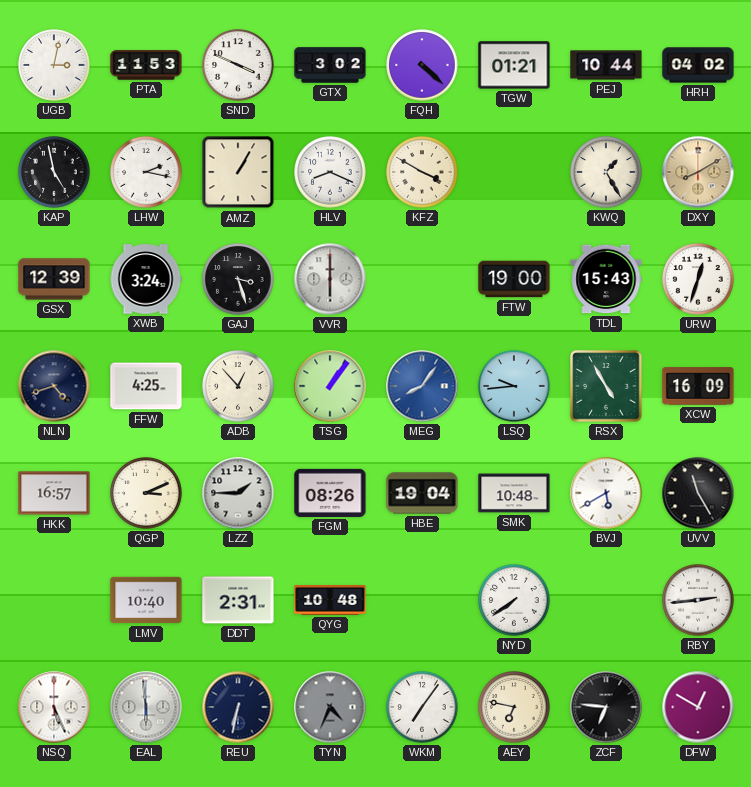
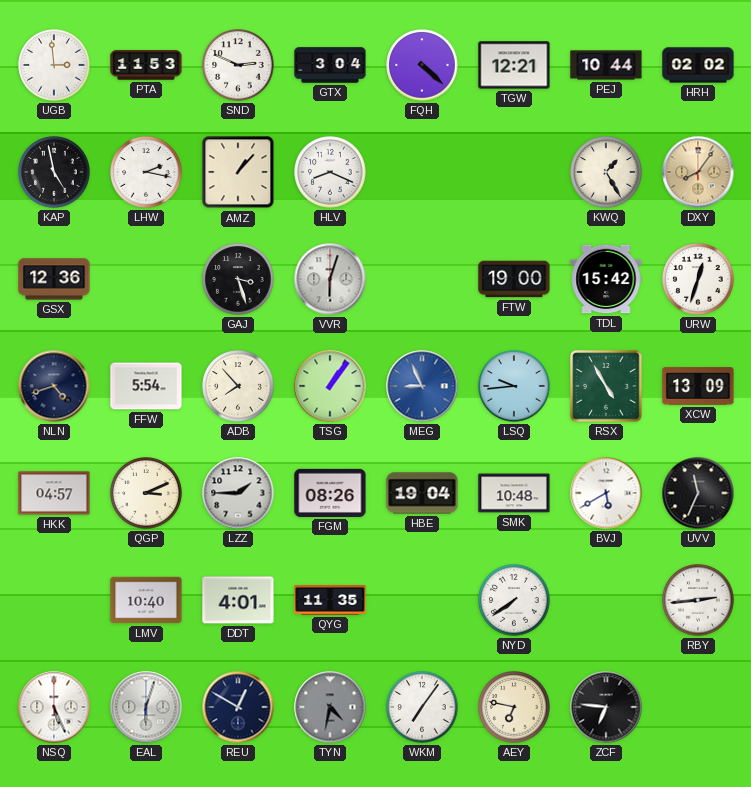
UGB: 3:02 -> 2:59 (54, 65)
SND: 3:49 -> 2:49 (238, 65)
GTX: 3:02 -> 3:04 (330, 65)
TGW: 01:21 -> 12:21 (514, 65)
HRH: 04:02 -> 02:02 (698, 65)
AMZ: 1:05 -> 1:07 (238, 172)
KFZ: 3:50 -> none (422, 172)
DXY: 8:10 -> 8:06 (698, 172)
GSX: 12:39 -> 12:36 (54, 279)
XWB: 3:24 -> none (146, 279)
VVR: 6:00 -> 6:03 (330, 279)
TDL: 15:43 -> 15:42 (606, 279)
FFW: 4:25 -> 5:54 (146, 386)
ADB: 12:53 -> 7:53 (238, 386)
MEG: 8:06 -> 8:56 (422, 386)
XCW: 16:09 -> 13:09 (698, 386)
HKK: 16:57 -> 04:57 (54, 493)
UVV: 11:25 -> 11:34 (698, 493)
DDT: 2:31 -> 4:01 (238, 600)
QYG: 10:48 -> 11:35 (330, 601)
EAL: 5:59 -> 6:03 (146, 707)
REU: 6:32 -> 12:50 (238, 707)
TYN: 4:34 -> 4:32 (330, 707)
DFW: 12:50 -> none (698, 707)
